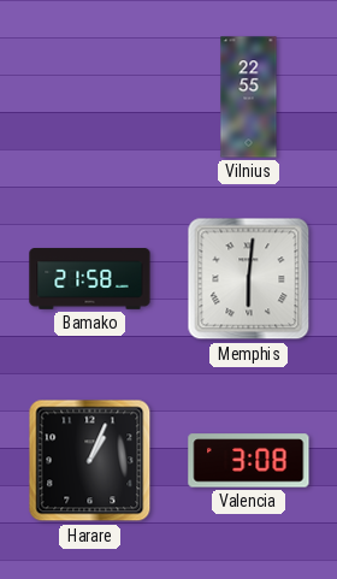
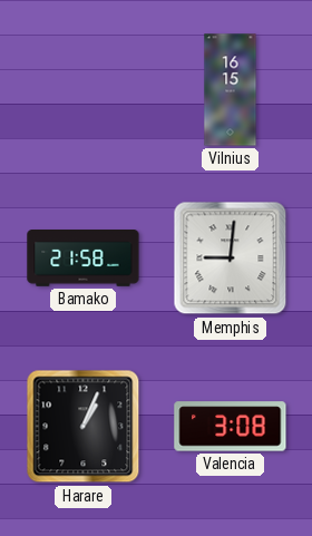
Vilnius: 22:55 -> 16:15 (231, 90)
Memphis: 6:01 -> 9:01 (231, 259)
